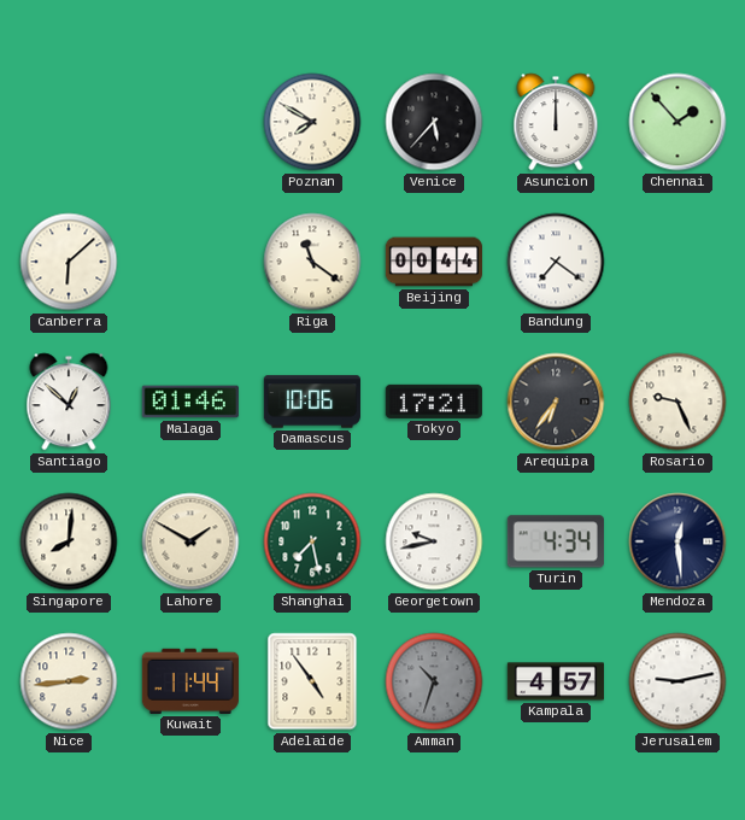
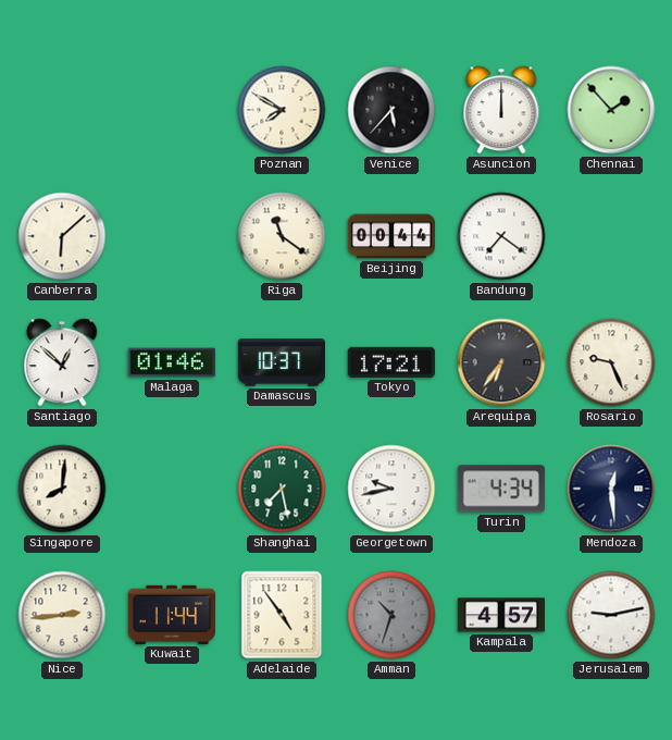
Damascus: 10:06 -> 10:37 (282, 362)
Lahore: 1:50 -> none (190, 541)
